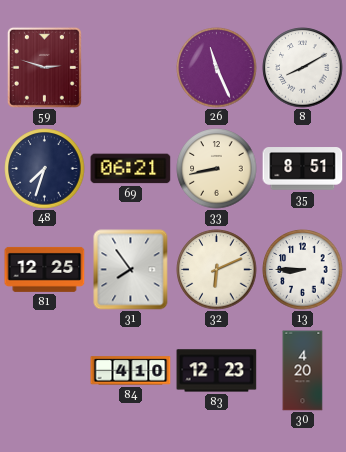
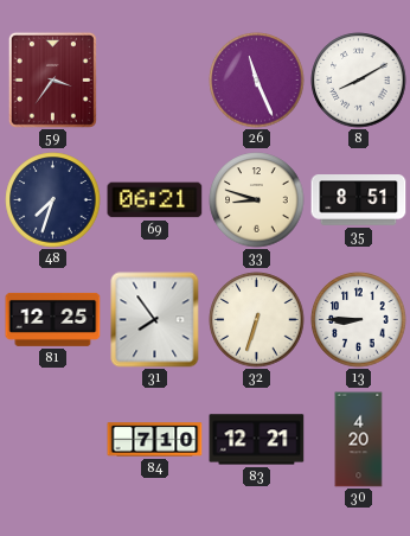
59: 2:48 -> 3:36 (52, 79)
33: 8:43 -> 8:48 (257, 200)
32: 6:11 -> 6:33 (257, 320)
84: 4:10 -> 7:10 (155, 440)
83: 12:23 -> 12:21 (257, 440)
